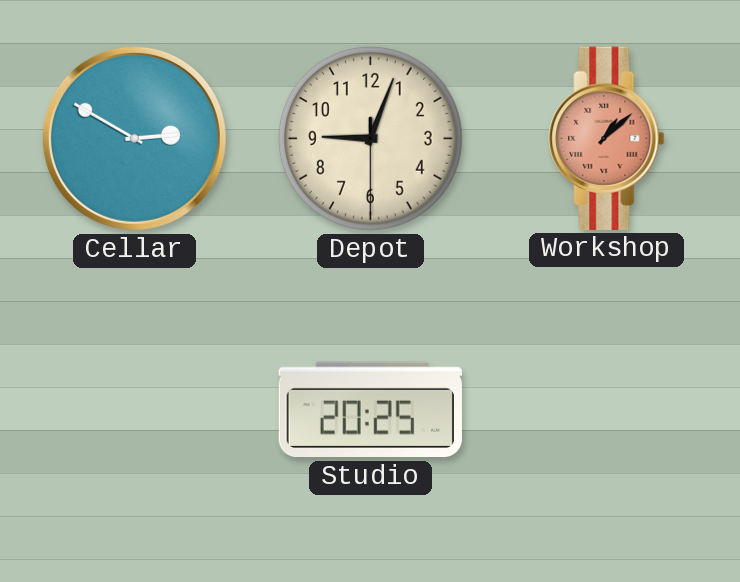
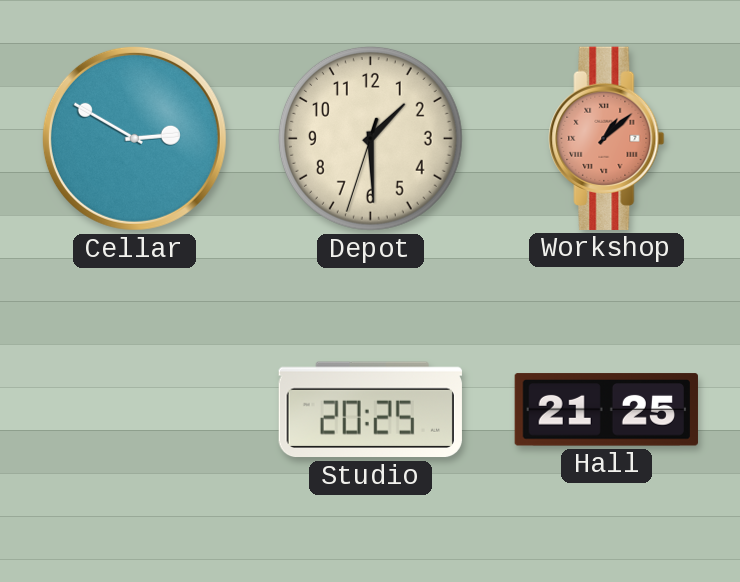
Depot: 9:03 -> 1:29 (370, 138)
Hall: none -> 21:25 (606, 410)
